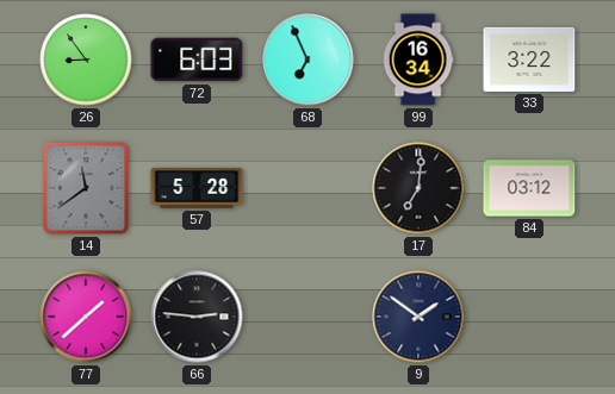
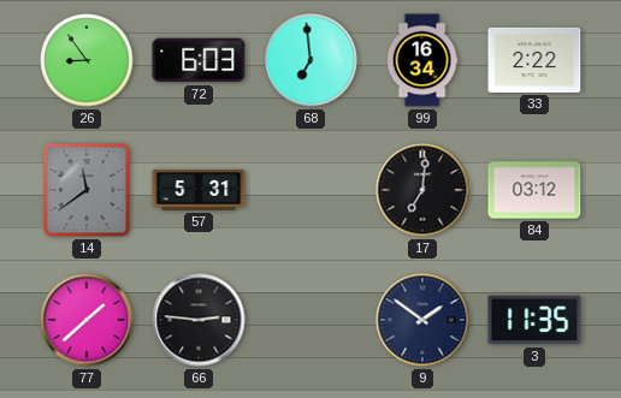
68: 6:56 -> 6:59 (310, 60)
33: 3:22 -> 2:22 (534, 60)
57: 5:28 -> 5:31 (199, 190)
3: none -> 11:35 (534, 320)
